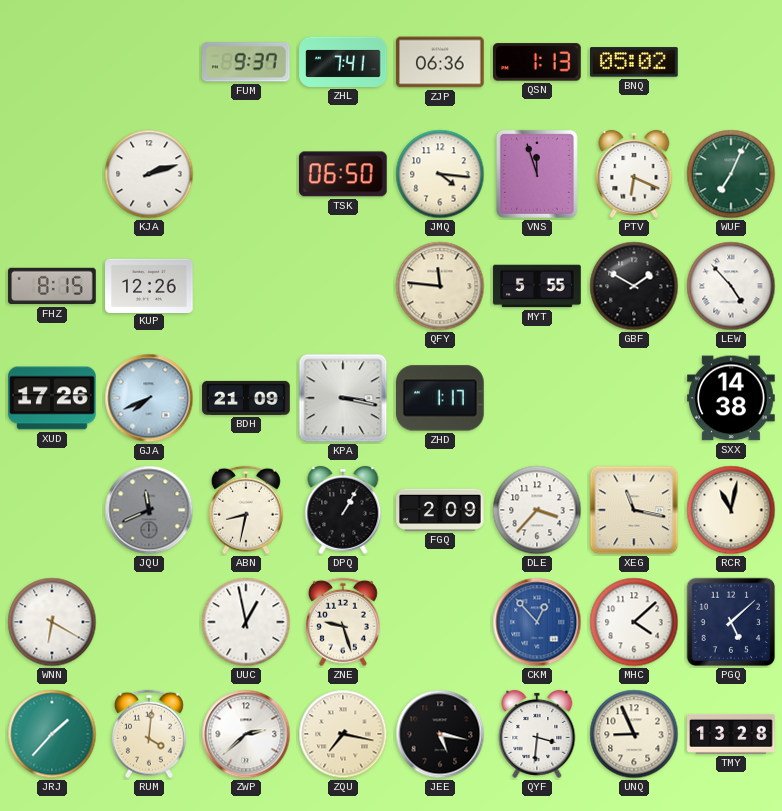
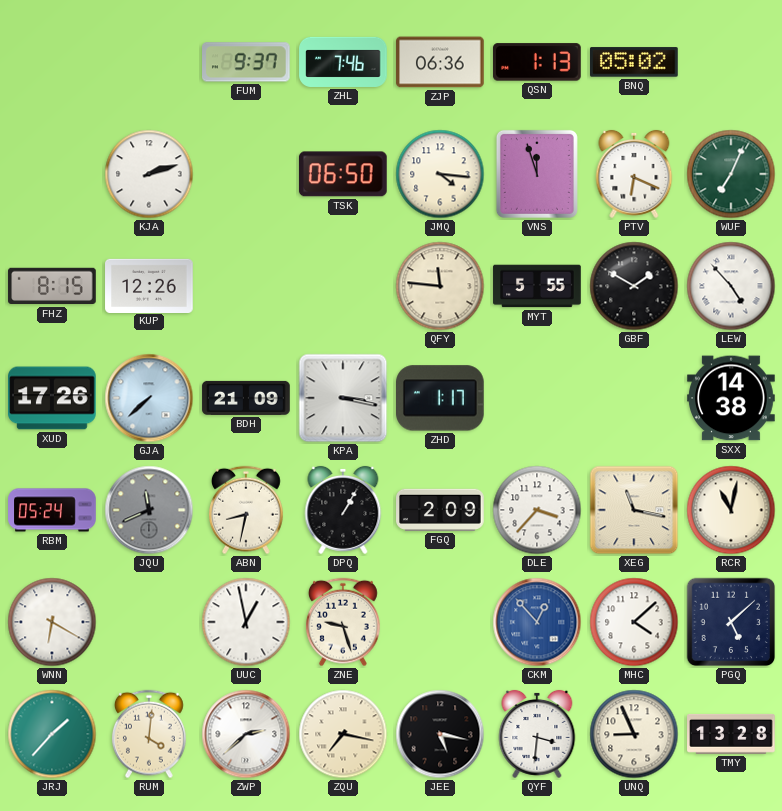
ZHL: 7:41 -> 7:46 (343, 62)
GJA: 7:41 -> 7:38 (149, 398)
RBM: none -> 05:24 (52, 510)
